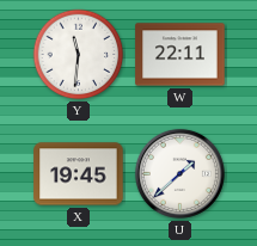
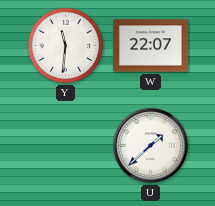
W: 22:11 -> 22:07 (151, 46)
X: 19:45 -> none (79, 174)
